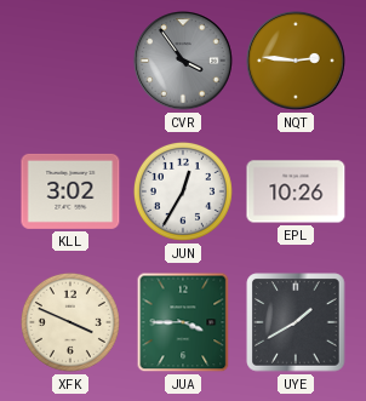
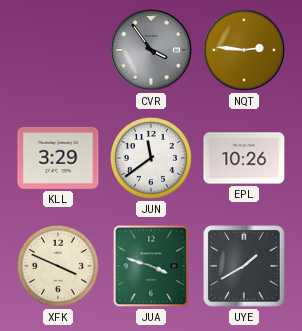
KLL: 3:02 -> 3:29 (58, 158)
JUN: 12:35 -> 11:39 (151, 158)
JUA: 3:45 -> 3:48 (151, 266)
